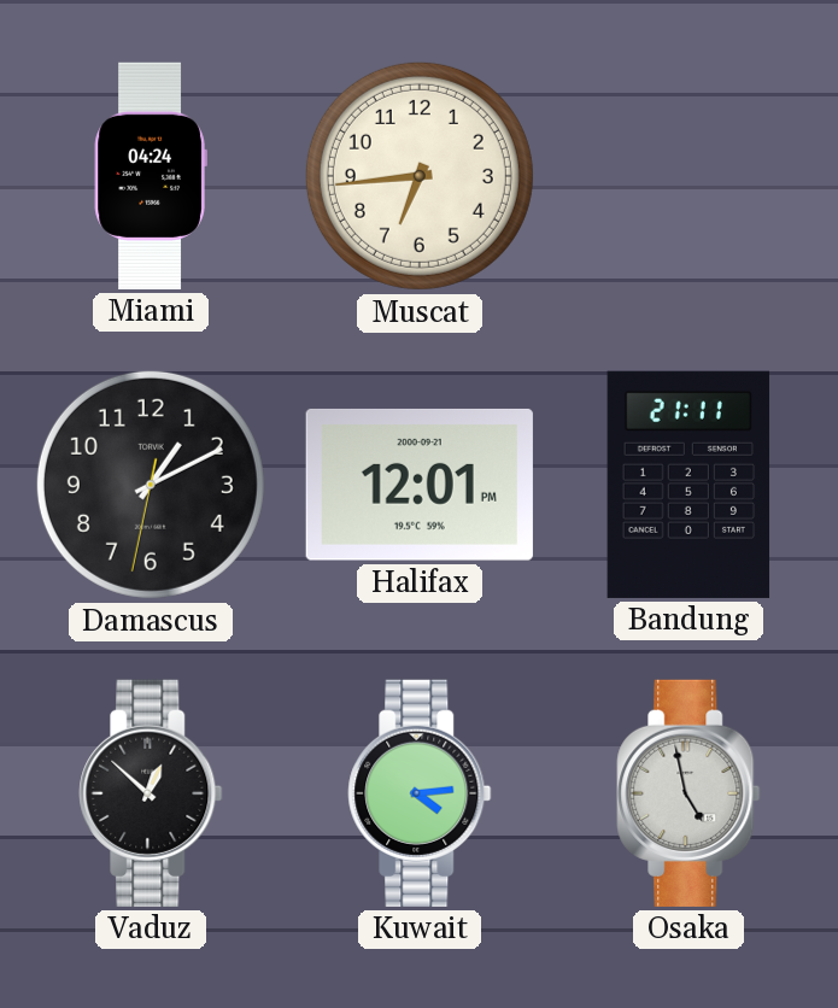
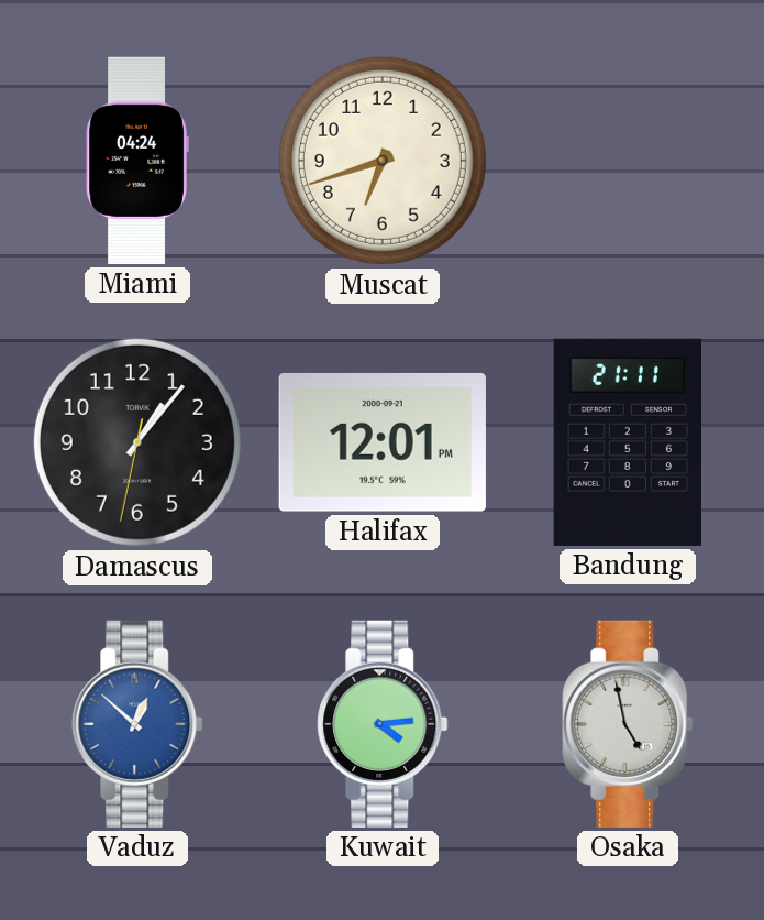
Muscat: 6:44 -> 6:42 (383, 161)
Damascus: 1:10 -> 1:06 (137, 442)
Vaduz dial: black -> blue (137, 724)
